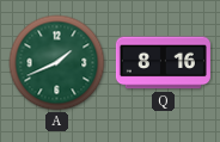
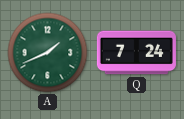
Q: 8:16 -> 7:24 (136, 53)
